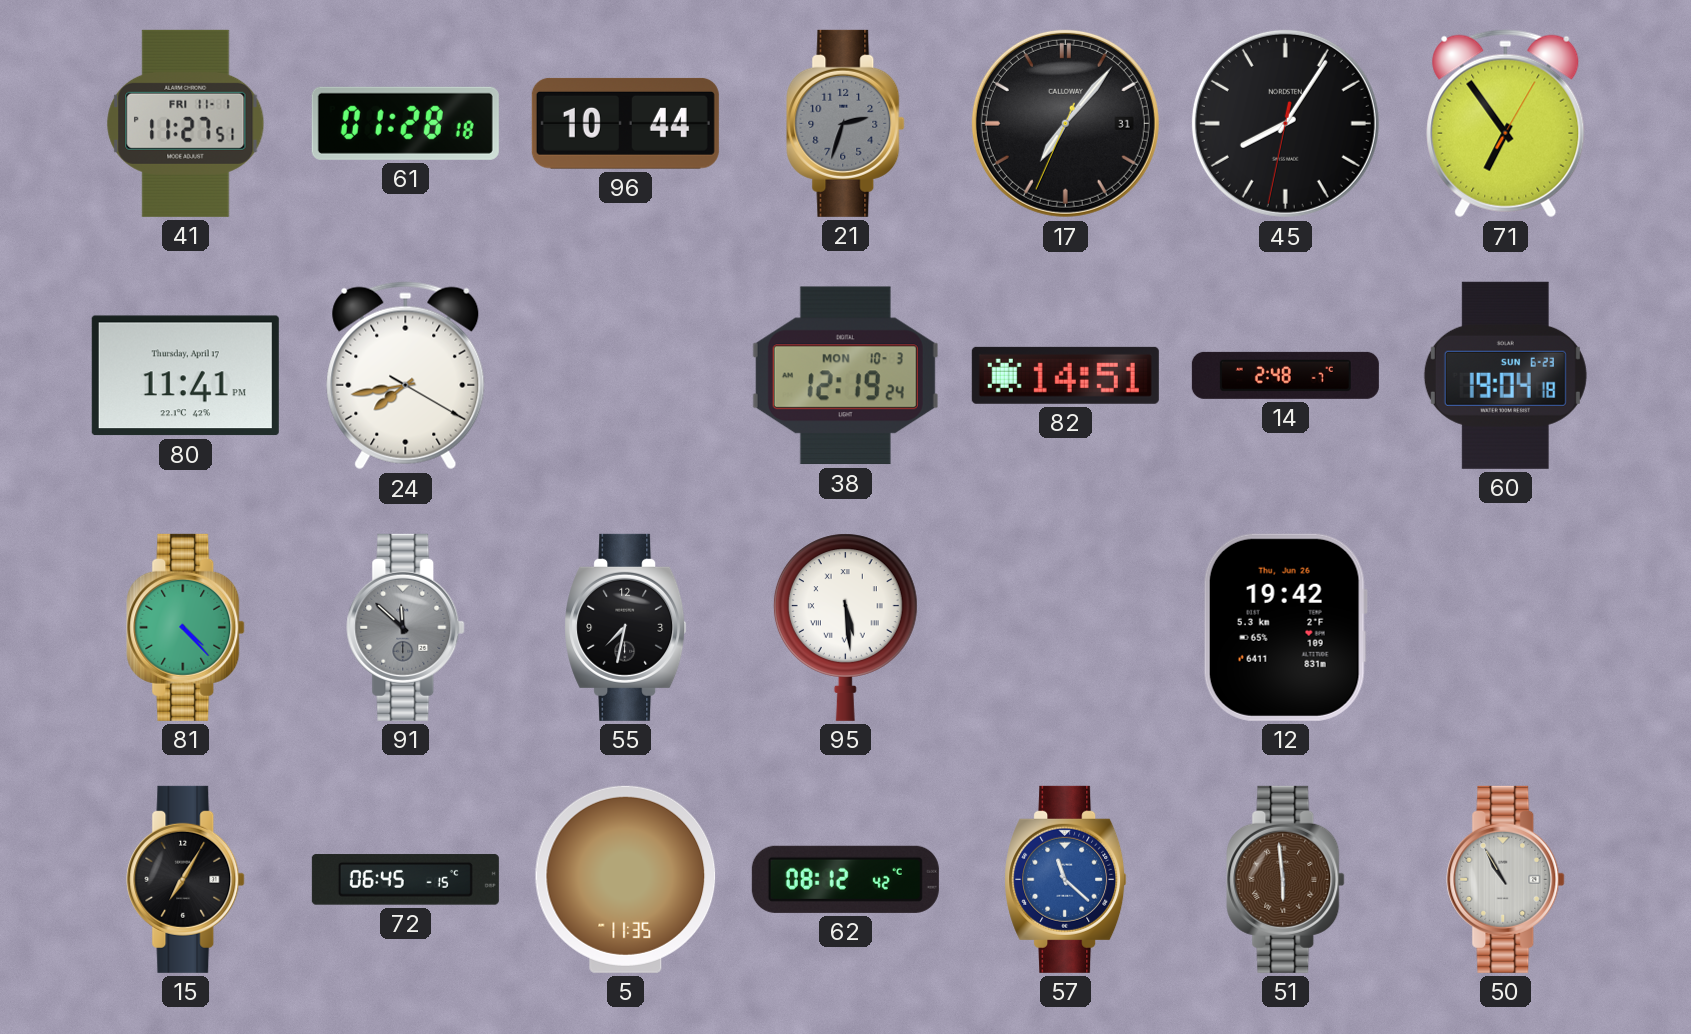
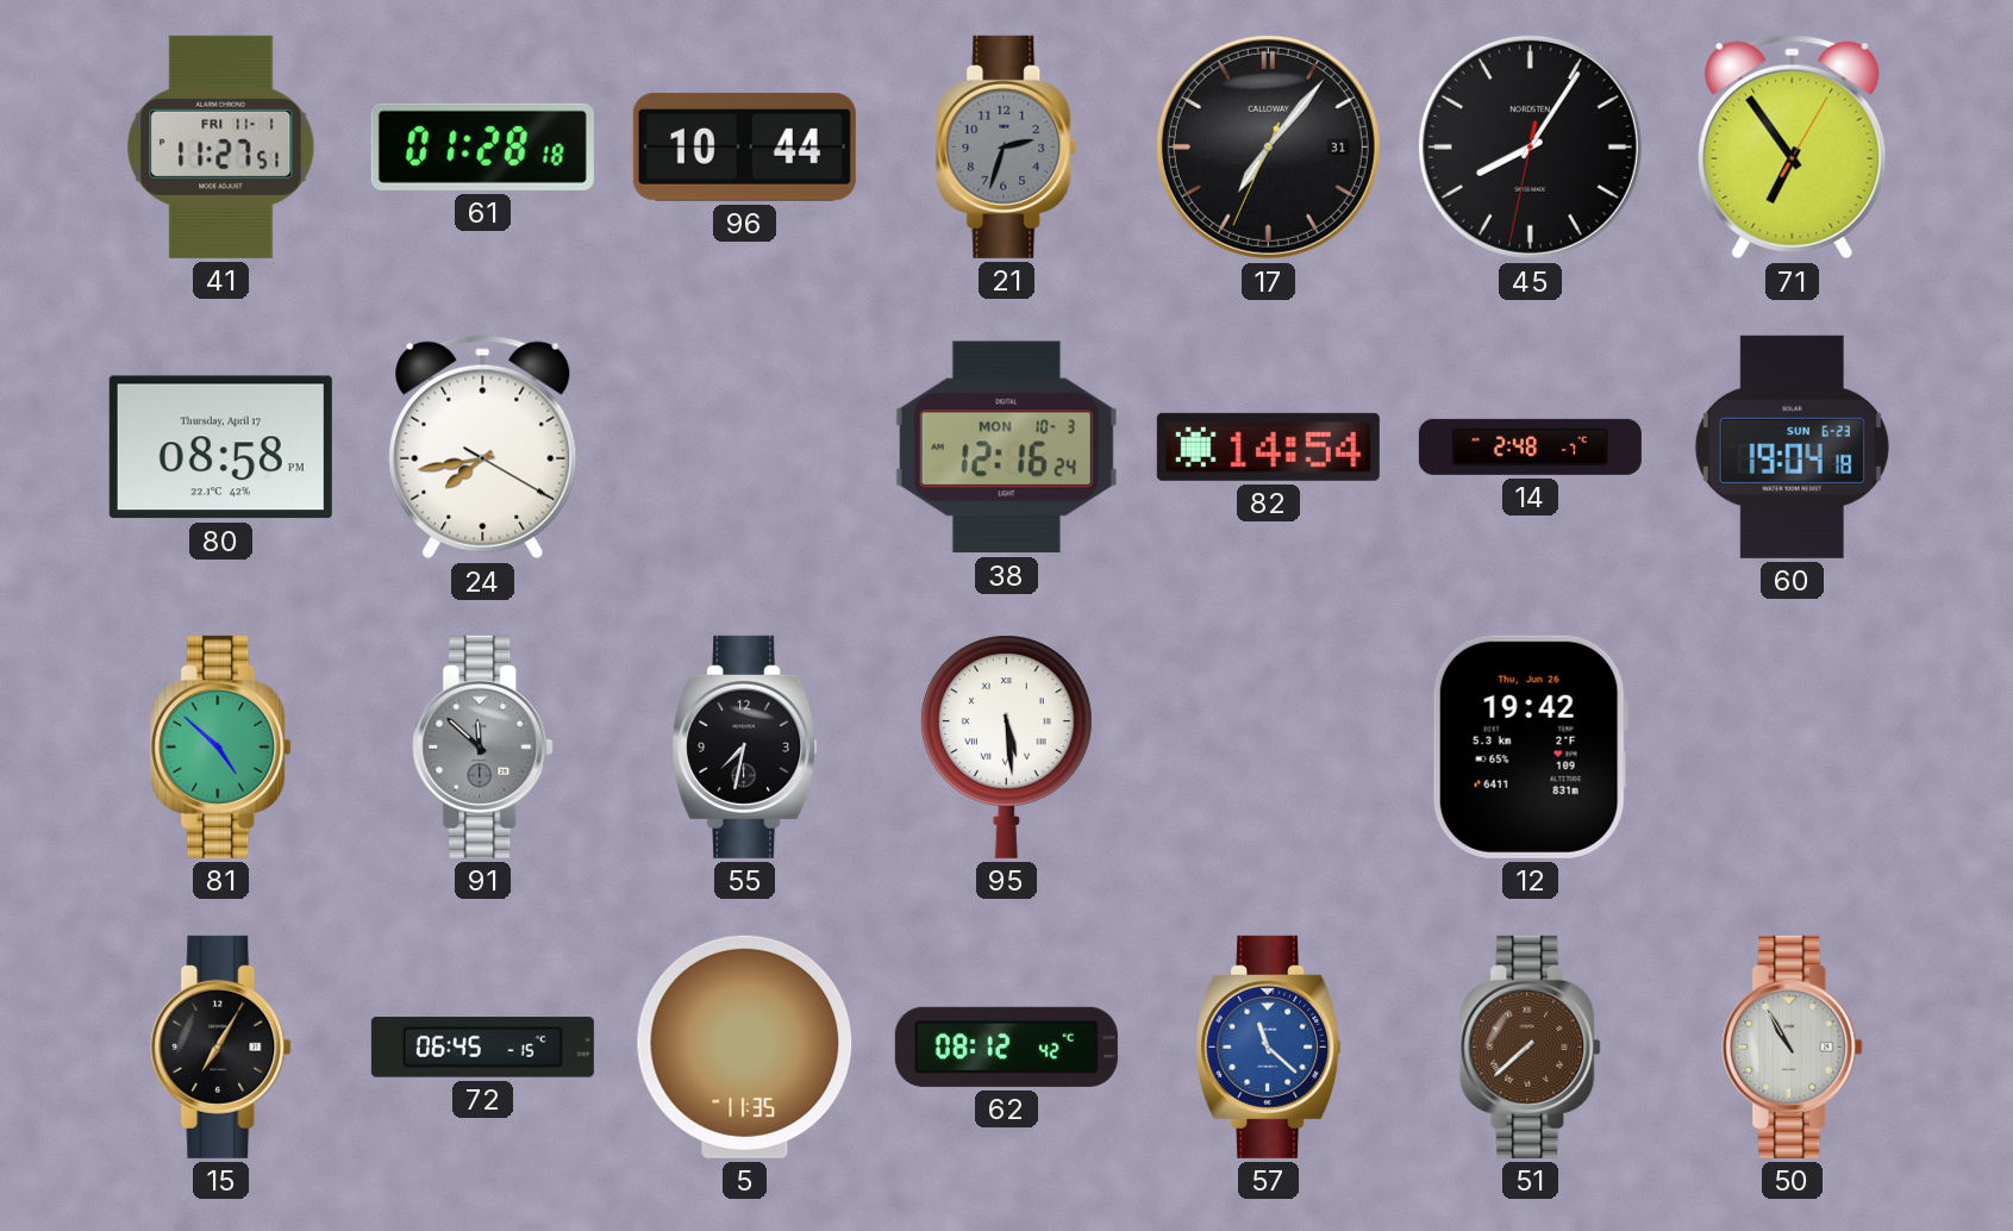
80: 11:41 -> 08:58 (220, 448)
38: 12:19 -> 12:16 (1006, 448)
82: 14:51 -> 14:54 (1268, 446)
81: 4:23 -> 4:52 (221, 746)
51: 5:59 -> 7:38 (1531, 1046)
